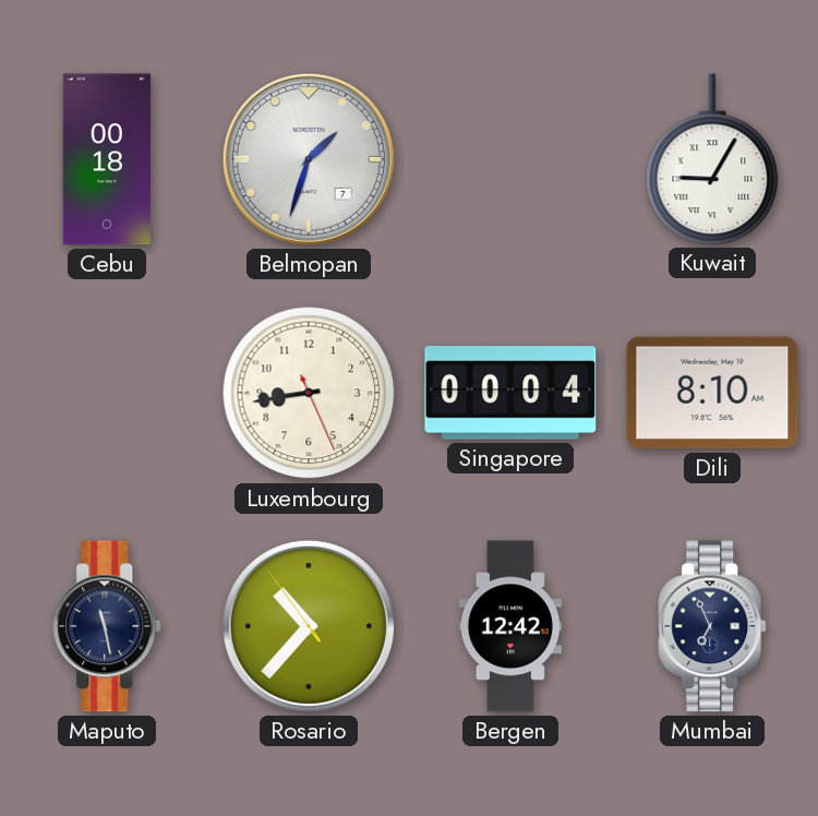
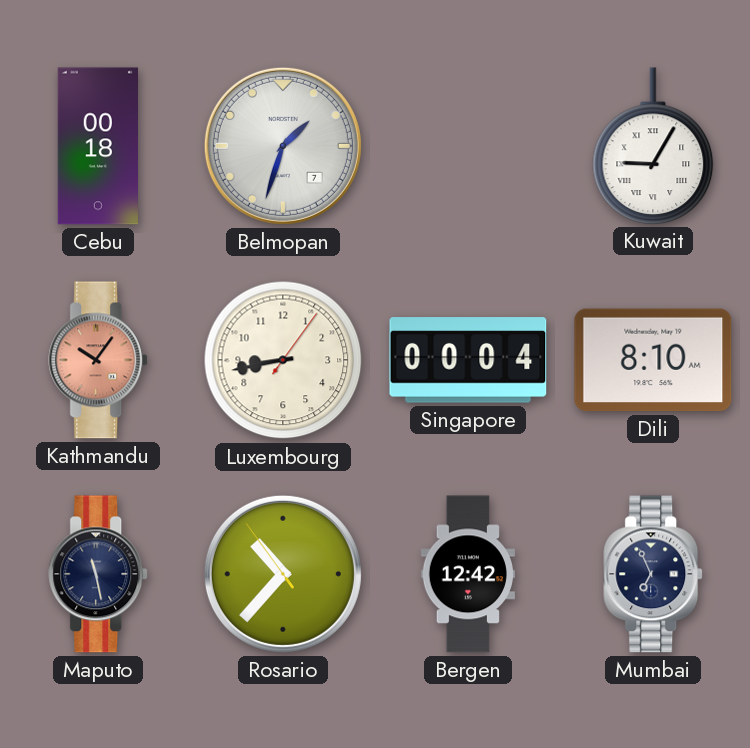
Kathmandu: none -> 10:06 (99, 360)
Luxembourg: 8:43:26 -> 8:43:06 (283, 360)
